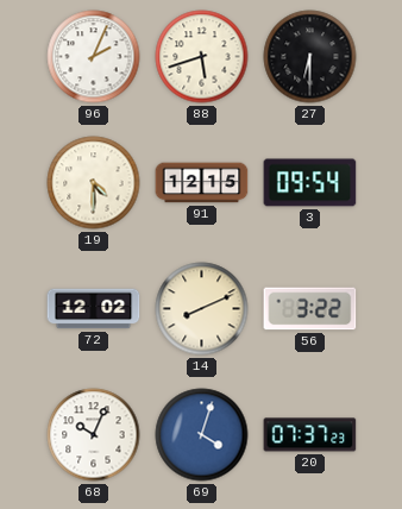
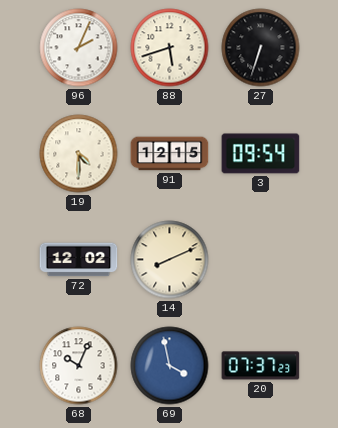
27: 6:30 -> 6:33 (261, 48)
56: 3:22 -> none (310, 309)
69: 4:03 -> 3:58 (170, 366)
